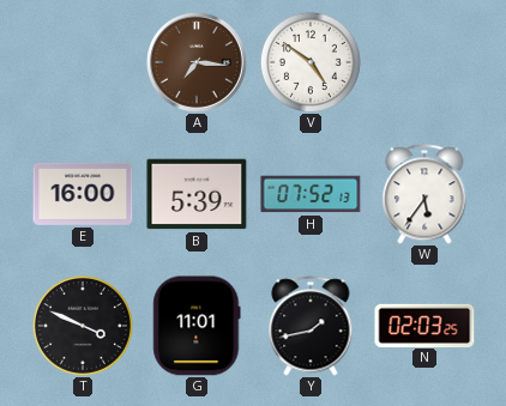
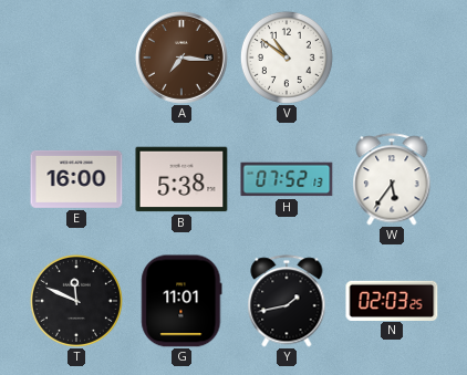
V: 4:51 -> 10:51 (287, 58)
B: 5:39 -> 5:38 (181, 179)
T: 3:49 -> 11:49 (76, 301)
